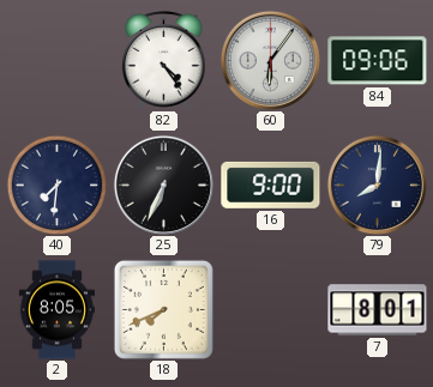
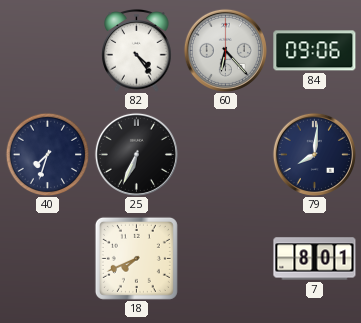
60: 6:06 -> 6:23 (225, 50)
40: 7:31 -> 7:33 (47, 154)
16: 9:00 -> none (271, 185)
2: 8:05 -> none (56, 310)
